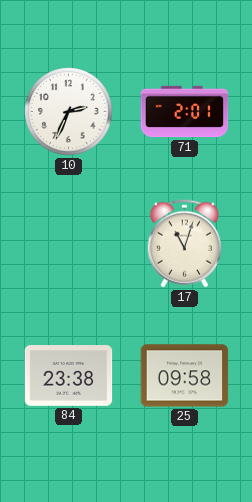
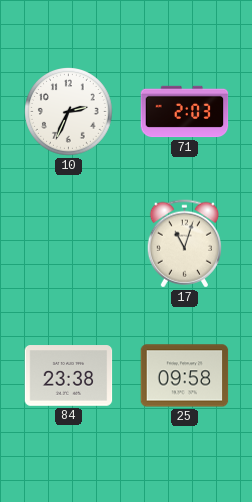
71: 2:01 -> 2:03 (185, 112)
